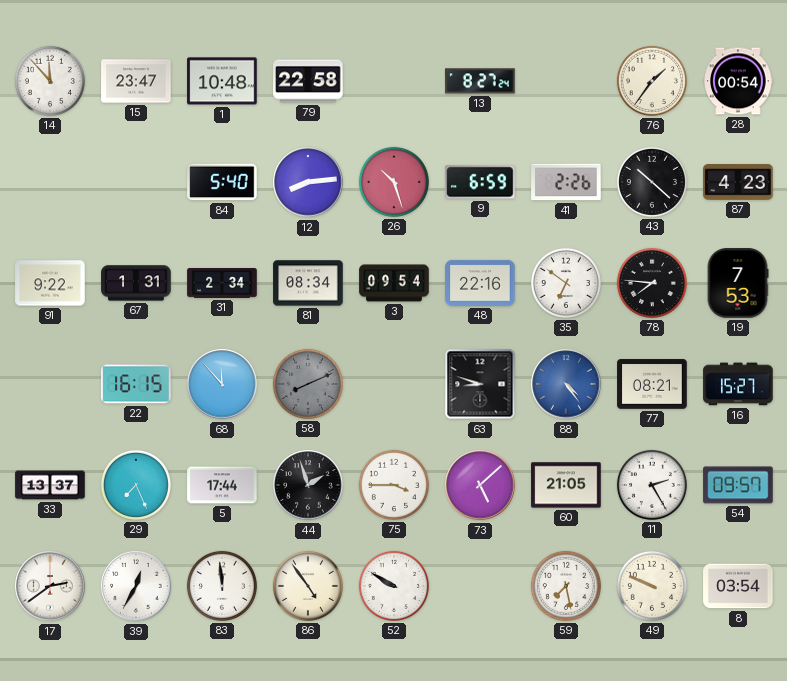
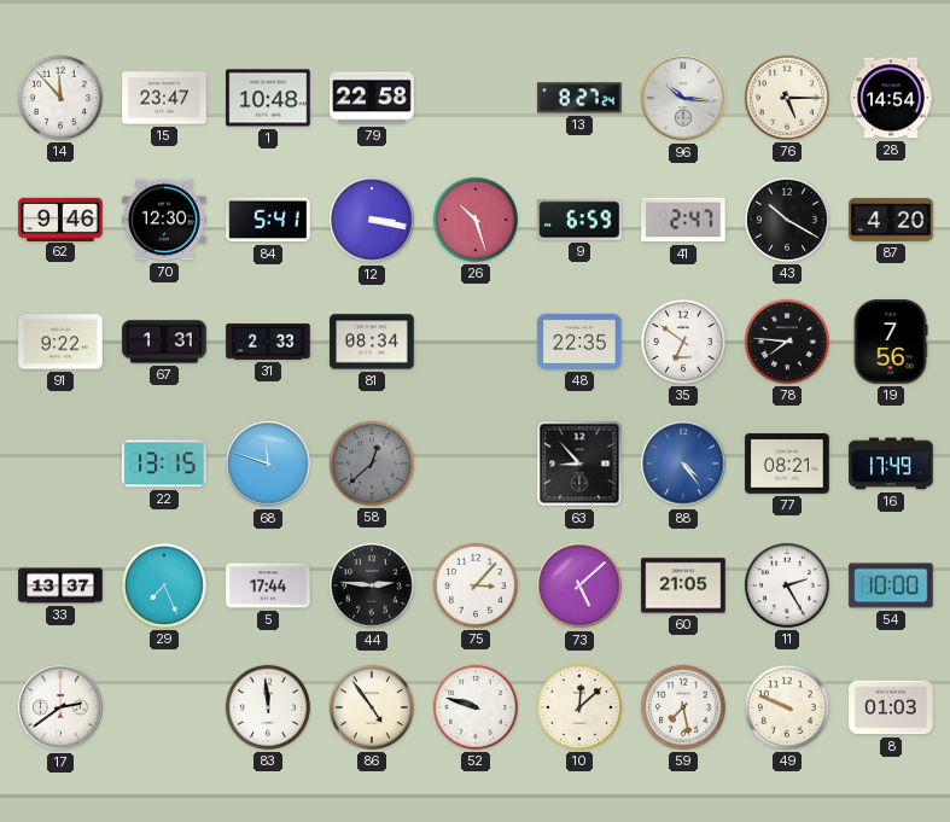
96: none -> 10:16 (683, 98)
76: 1:36 -> 5:15 (787, 98)
28: 00:54 -> 14:54 (891, 98)
62: none -> 9:46 (60, 218)
70: none -> 12:30 (164, 220)
84: 5:40 -> 5:41 (268, 220)
12: 8:14 -> 3:17 (372, 220)
41: 2:26 -> 2:47 (683, 220)
43: 10:22 -> 10:20 (787, 220)
87: 4:23 -> 4:20 (891, 220)
31: 2:34 -> 2:33 (268, 343)
3: 09:54 -> none (394, 283)
48: 22:16 -> 22:35 (579, 342)
19: 7:53 -> 7:56 (891, 342)
22: 16:15 -> 13:15 (164, 464)
68: 11:53 -> 11:48 (268, 464)
58: 8:11 -> 12:38 (372, 464)
63: 8:48 -> 8:53 (579, 464)
16: 15:27 -> 17:49 (891, 464)
44: 1:57 -> 2:46 (372, 585)
75: 3:45 -> 3:07 (476, 585)
54: 09:57 -> 10:00 (891, 585)
39: 12:35 -> none (136, 586)
52: 9:50 -> 9:48 (476, 707)
10: none -> 12:08 (579, 707)
8: 03:54 -> 01:03 (891, 707)
